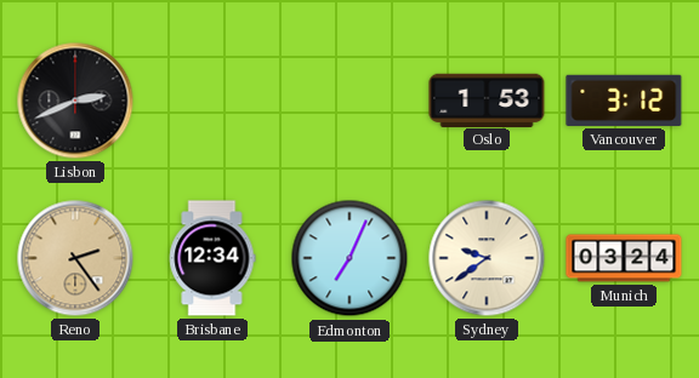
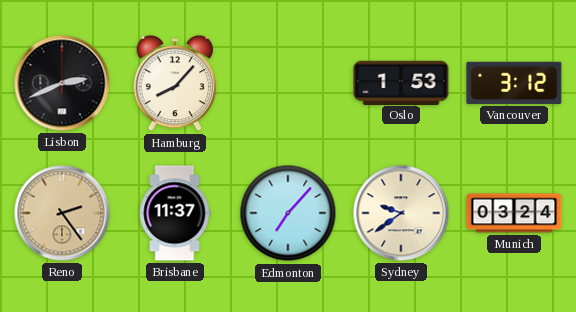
Hamburg: none -> 8:07 (175, 83)
Brisbane: 12:34 -> 11:37 (175, 213)
Edmonton: 7:04 -> 7:07 (288, 213)
